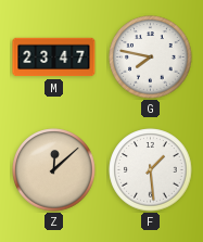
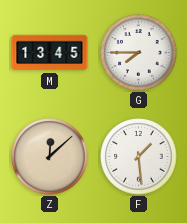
M: 23:47 -> 13:45 (50, 53)
G: 7:47 -> 7:45 (139, 53)
